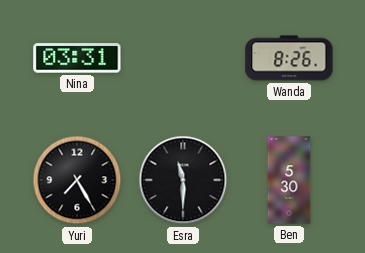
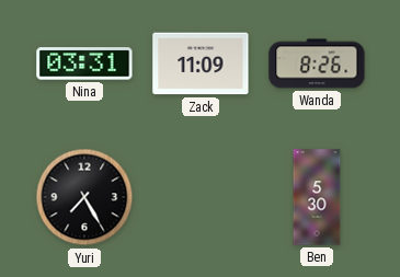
Zack: none -> 11:09 (201, 64)
Esra: 11:30 -> none (183, 180)
